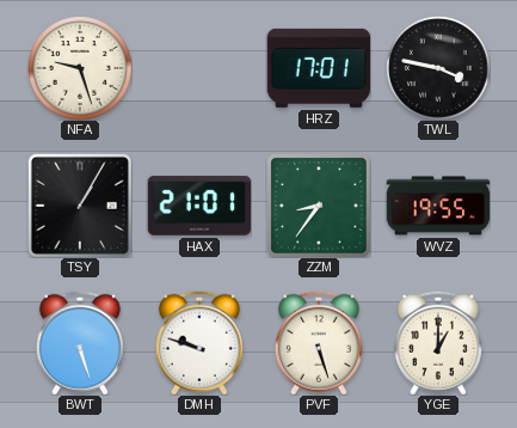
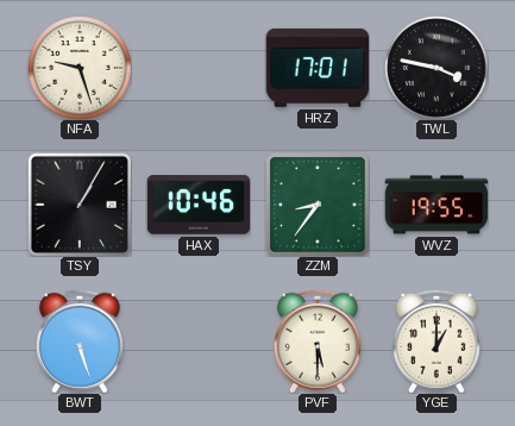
HAX: 21:01 -> 10:46 (199, 205)
DMH: 9:48 -> none (199, 343)
PVF: 5:27 -> 5:30 (318, 342)
